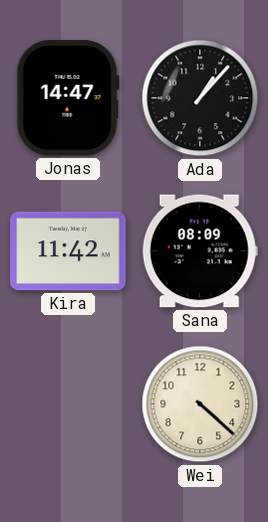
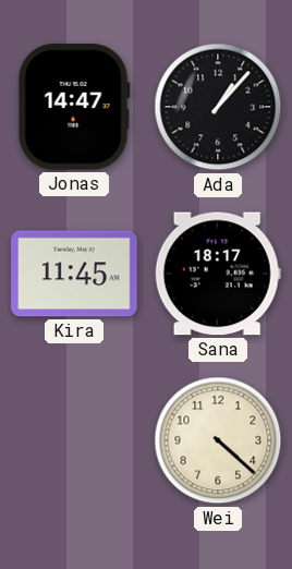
Kira: 11:42 -> 11:45 (74, 274)
Sana: 08:09 -> 18:17 (218, 274)
